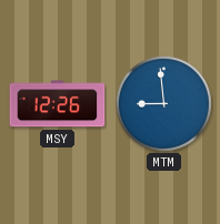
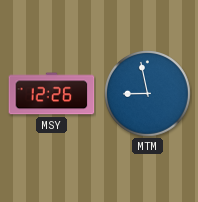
MTM: 8:59 -> 8:58 (148, 94)
